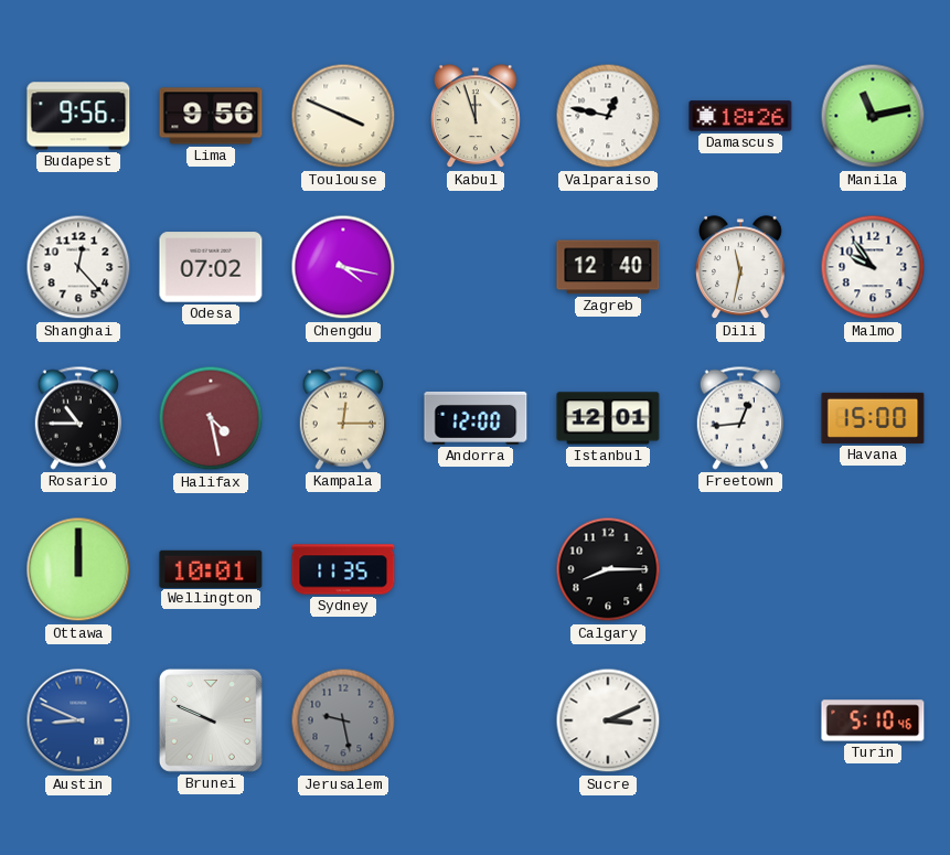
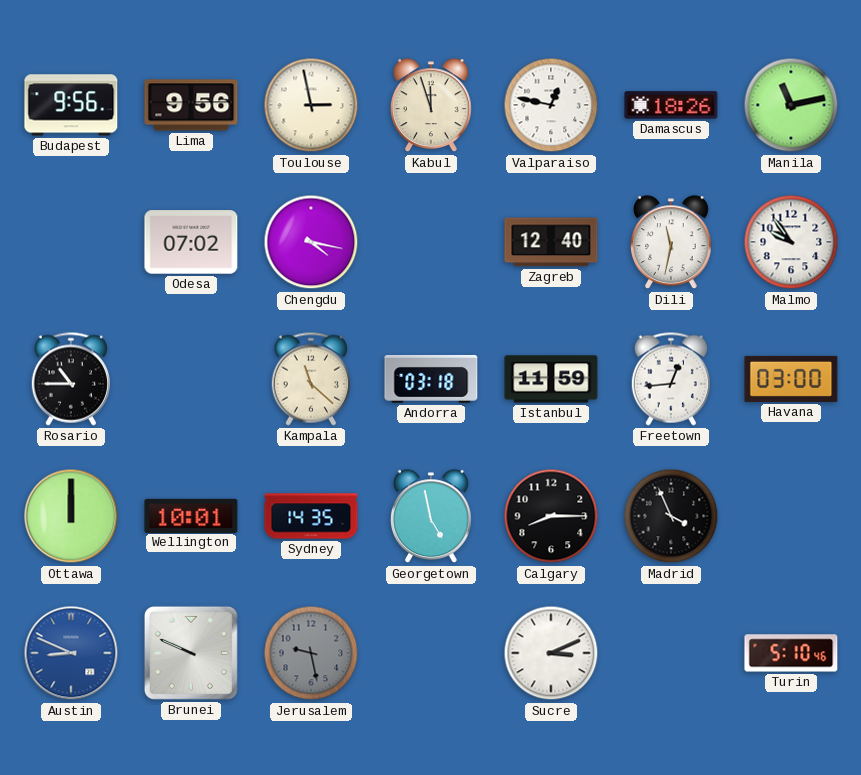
Toulouse: 3:49 -> 2:58 (311, 105)
Shanghai: 12:23 -> none (78, 267)
Halifax: 4:28 -> none (211, 418)
Kampala: 12:15 -> 11:22 (310, 379)
Andorra: 12:00 -> 03:18 (431, 379)
Istanbul: 12:01 -> 11:59 (551, 379)
Havana: 15:00 -> 03:00 (791, 379)
Sydney: 11:35 -> 14:35 (311, 516)
Georgetown: none -> 4:58 (432, 517)
Madrid: none -> 3:56 (671, 516)
